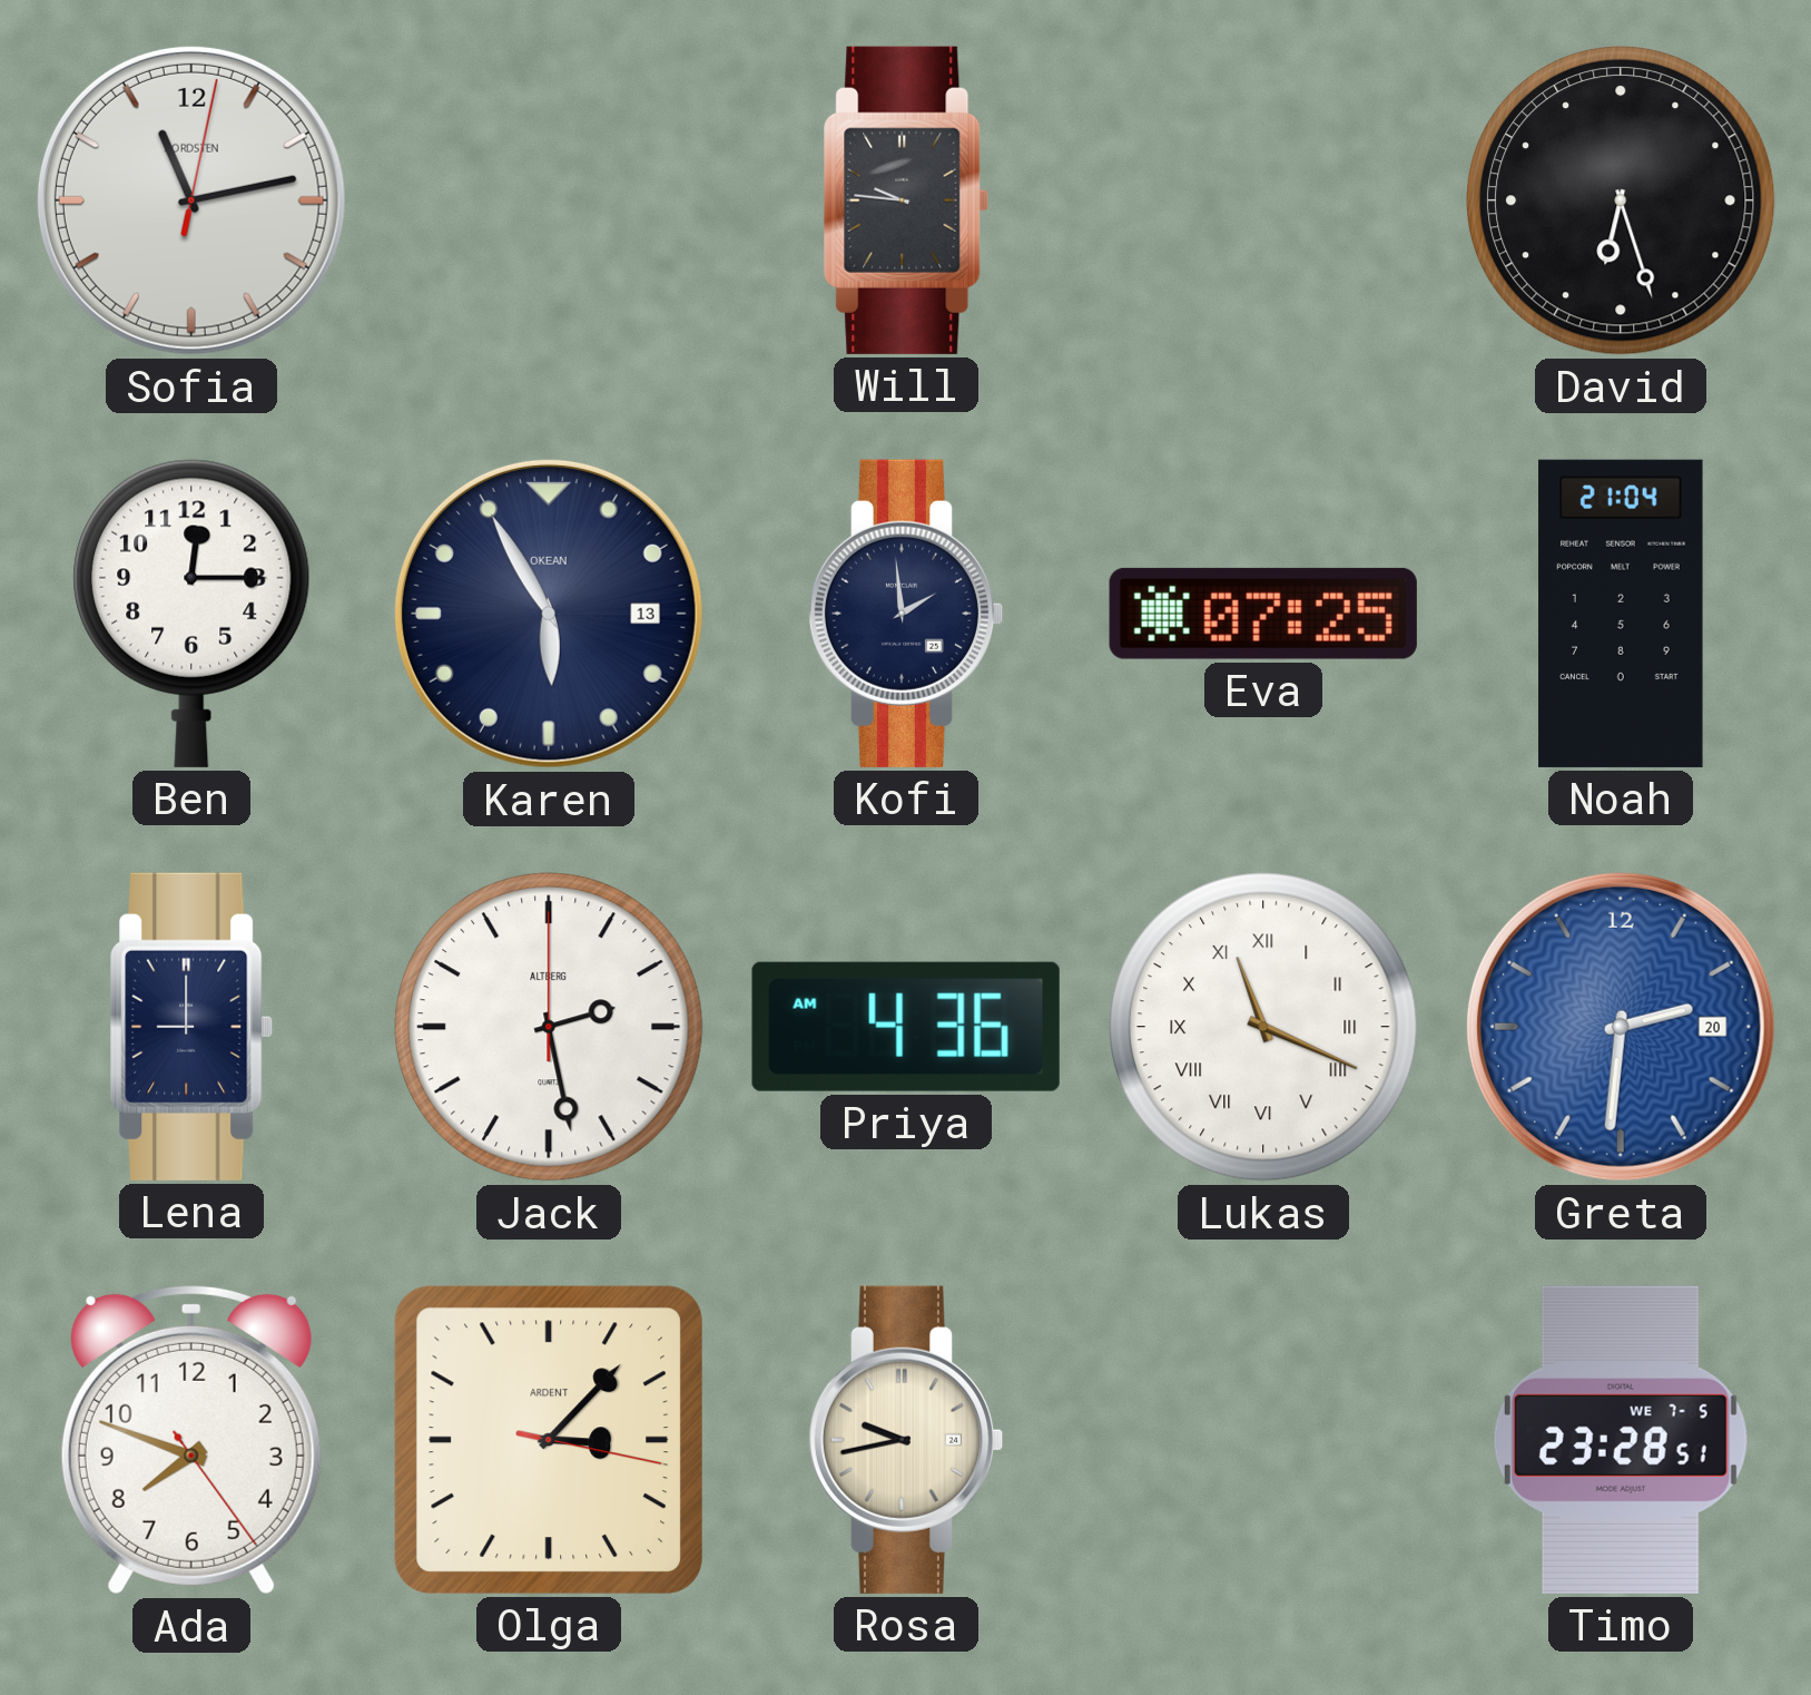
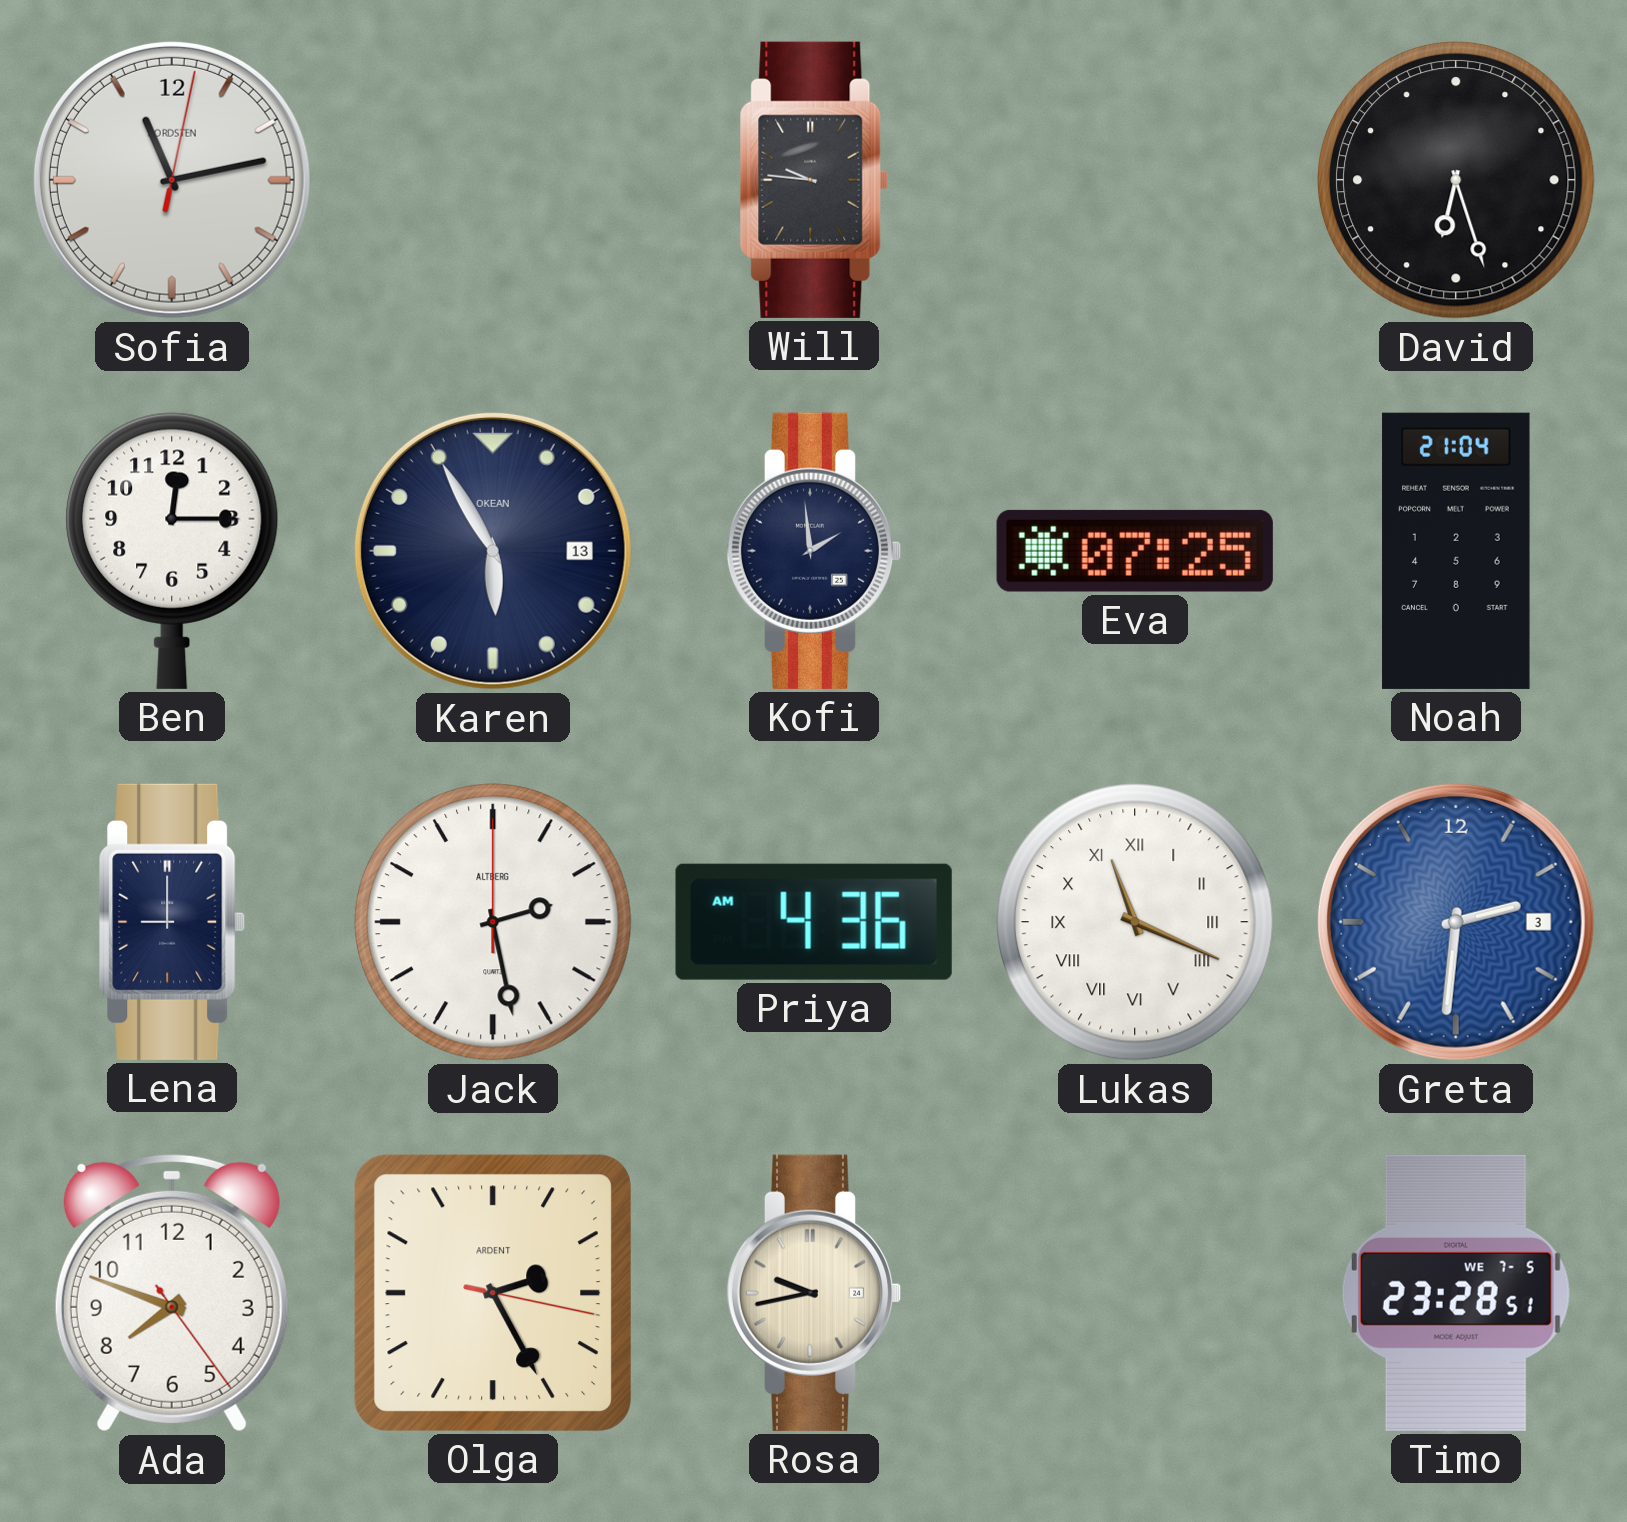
Greta date: 20 -> 3 (1456, 922)
Olga: 3:07 -> 2:25 (493, 1293)
